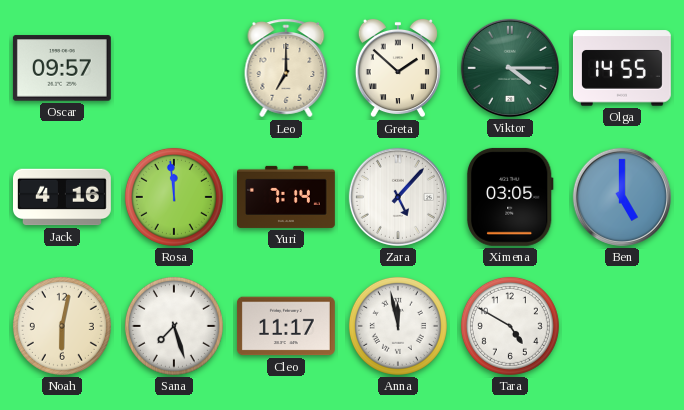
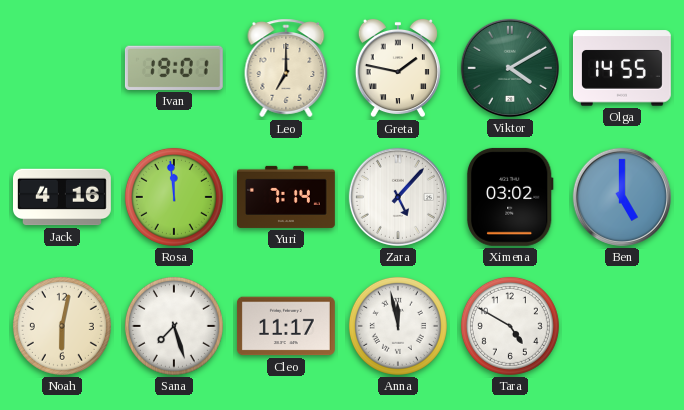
Oscar: 09:57 -> none (62, 68)
Ivan: none -> 19:01 (174, 68)
Greta: 1:52 -> 1:47 (398, 68)
Viktor: 4:15 -> 4:10 (510, 68)
Ximena: 03:05 -> 03:02 (510, 197)
